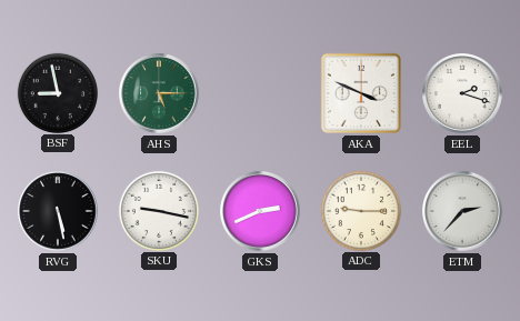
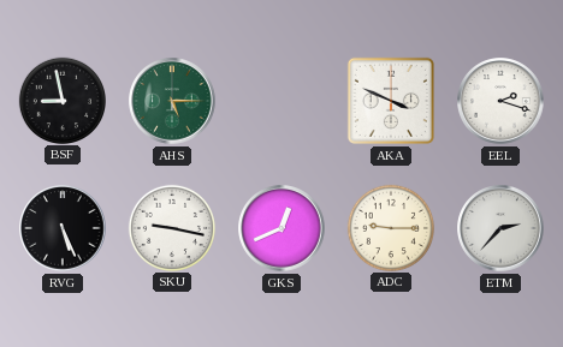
RVG: 5:28 -> 5:26 (63, 228)
GKS: 2:41 -> 12:41 (281, 228)
